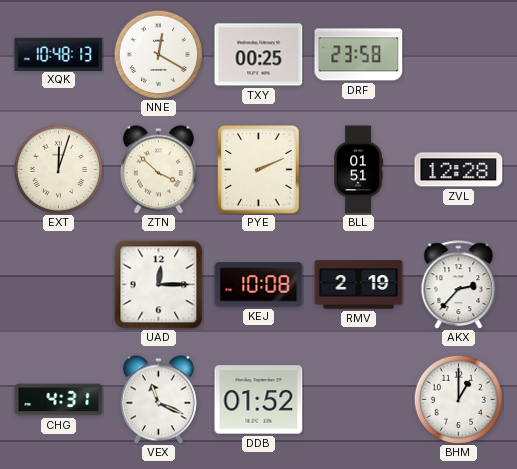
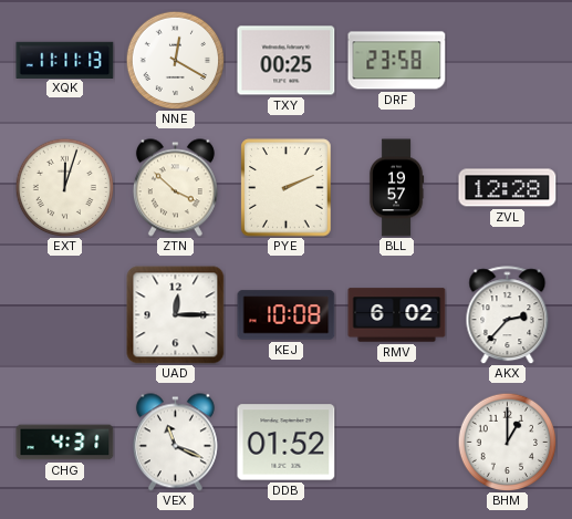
XQK: 10:48 -> 11:11 (65, 60)
BLL: 01:51 -> 19:57 (396, 188)
RMV: 2:19 -> 6:02 (397, 315)
